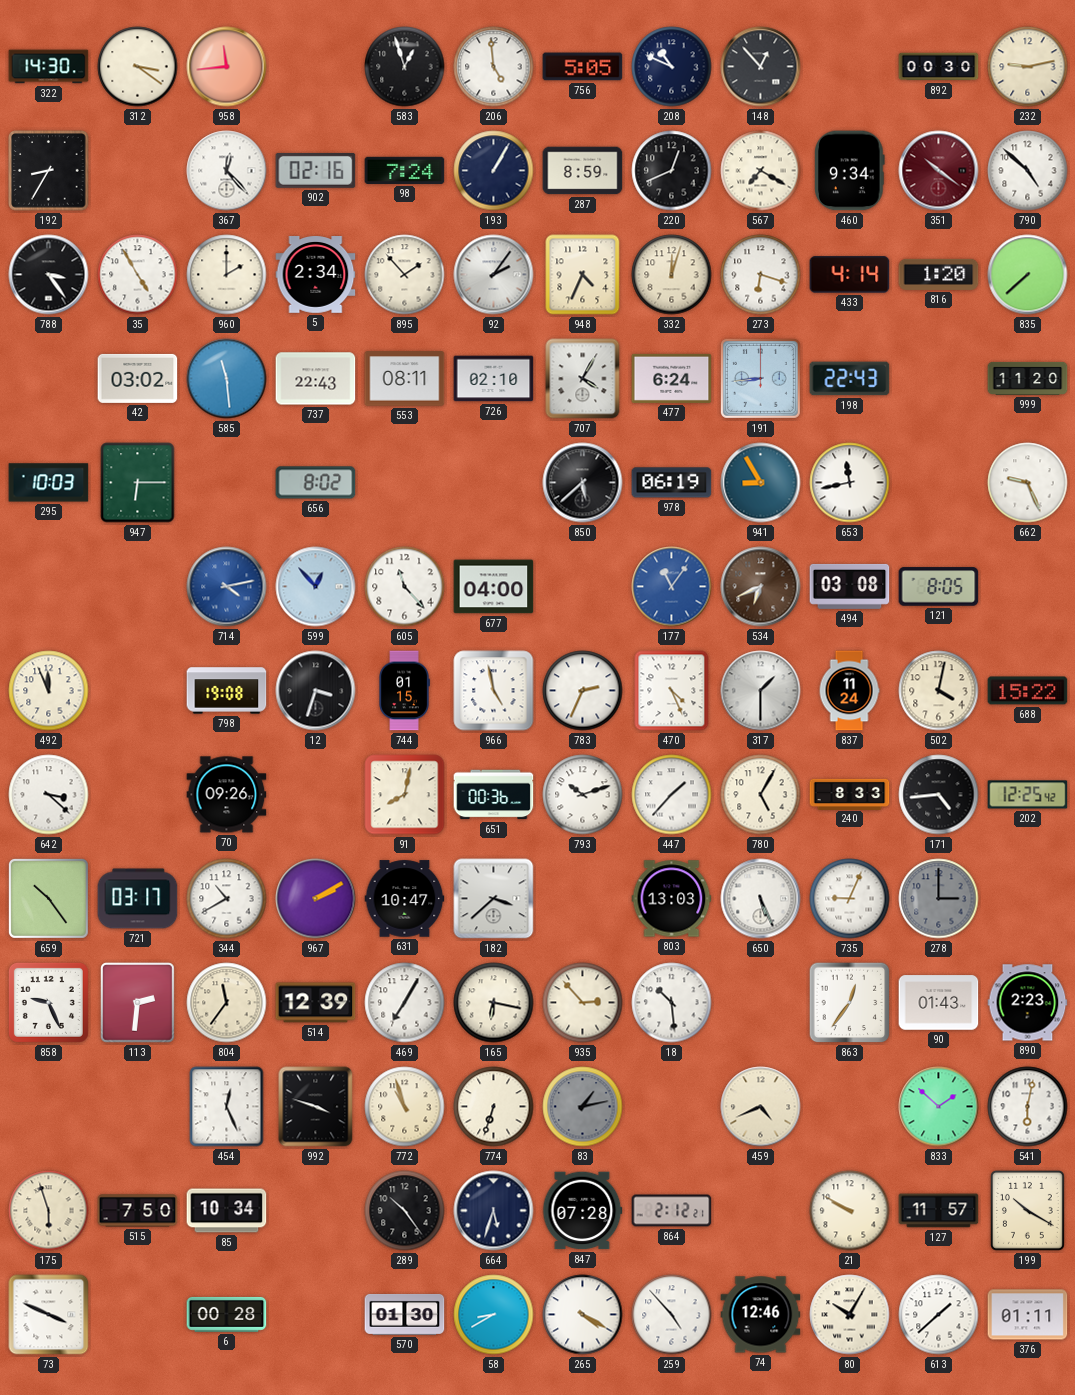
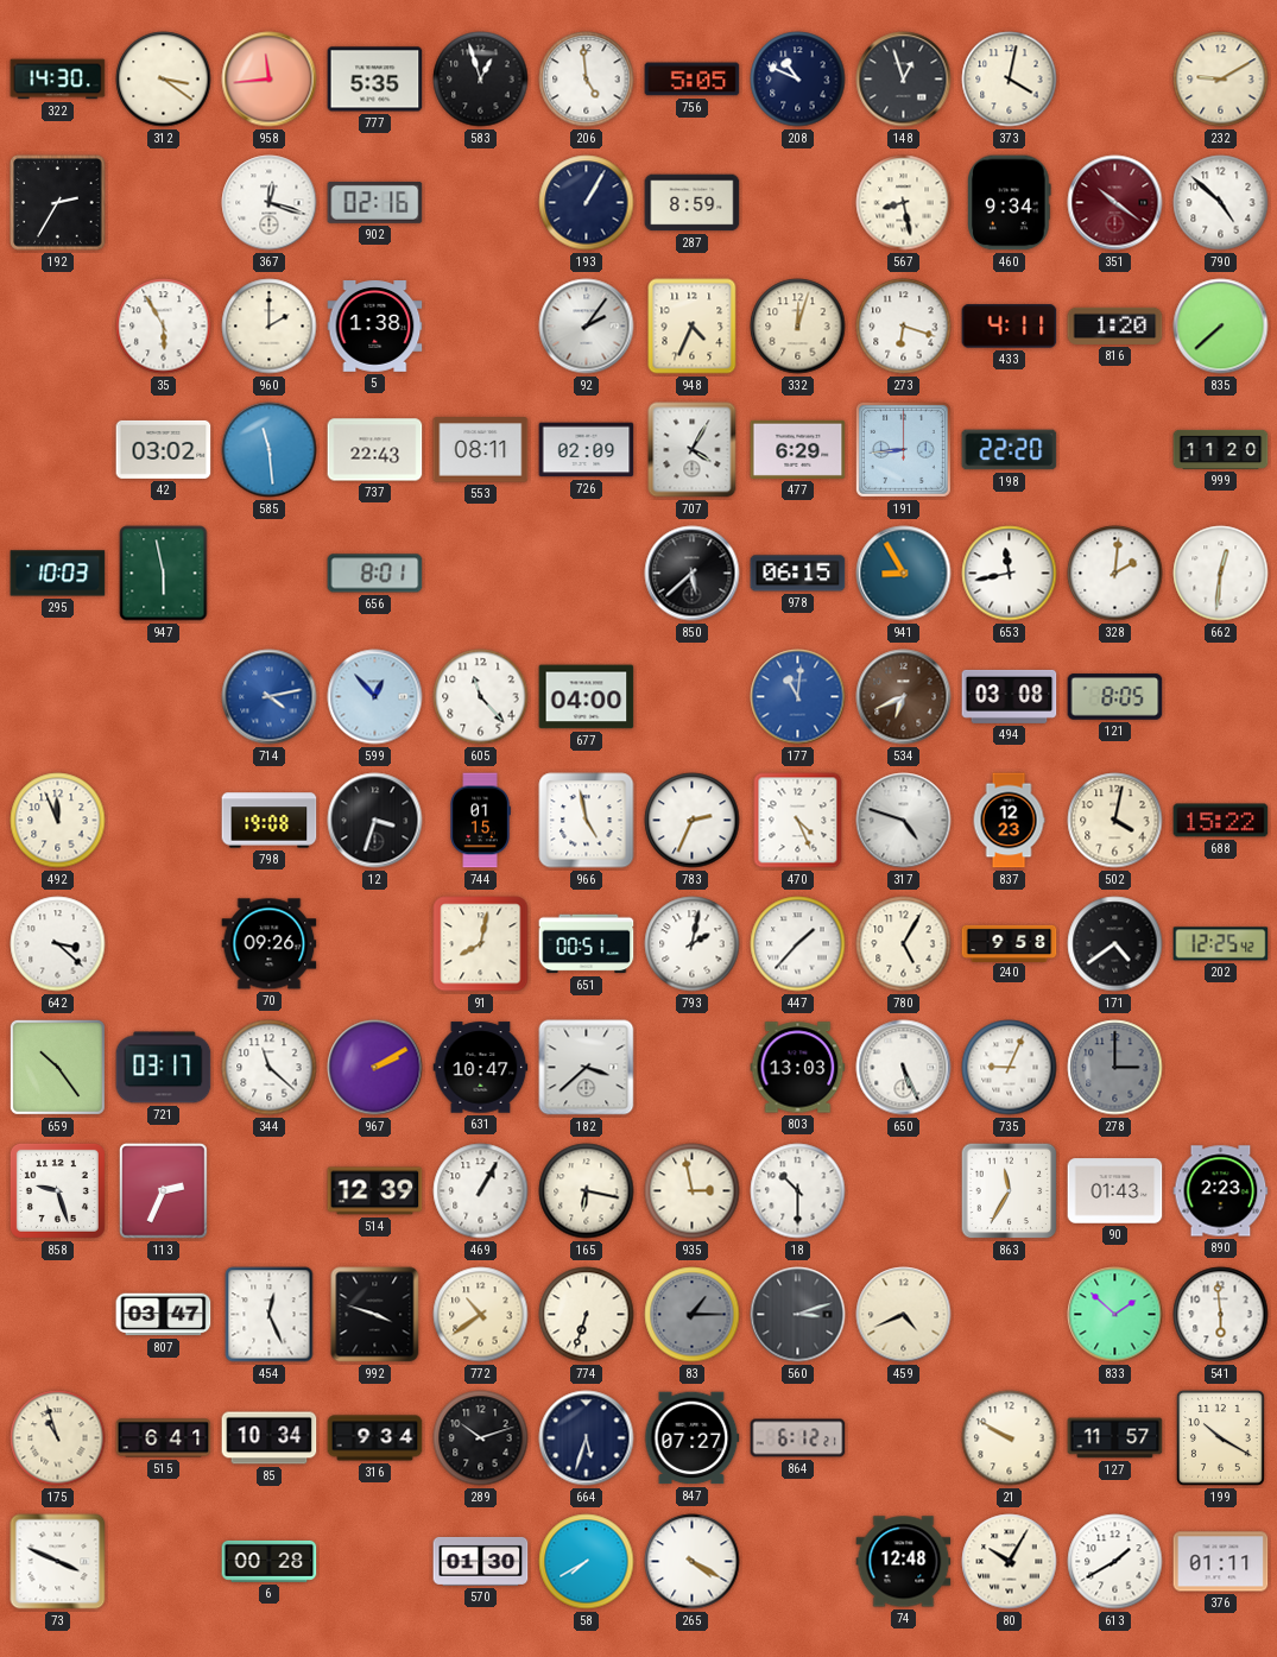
777: none -> 5:35 (375, 80)
148: 12:53 -> 12:57 (904, 80)
373: none -> 4:02 (1010, 80)
892: 00:30 -> none (939, 67)
232: 9:13 -> 9:10 (1221, 80)
192: 8:35 -> 2:35 (58, 203)
367: 12:23 -> 12:18 (270, 203)
98: 7:24 -> none (405, 170)
220: 12:41 -> none (672, 171)
567: 7:20 -> 8:28 (904, 203)
788: 3:24 -> none (49, 275)
35: 4:55 -> 5:55 (164, 327)
5: 2:34 -> 1:38 (375, 327)
895: 1:53 -> none (405, 275)
433: 4:14 -> 4:11 (1010, 327)
726: 02:10 -> 02:09 (587, 450)
477: 6:24 -> 6:29 (798, 449)
198: 22:43 -> 22:20 (1010, 450)
947: 6:15 -> 5:58 (164, 574)
656: 8:02 -> 8:01 (375, 574)
978: 06:19 -> 06:15 (798, 574)
328: none -> 2:01 (1115, 574)
662: 9:26 -> 12:31 (1221, 574)
177: 11:06 -> 11:01 (798, 697)
317: 1:30 -> 4:48 (904, 821)
837: 11:24 -> 12:23 (1009, 821)
651: 00:36 -> 00:51 (587, 944)
793: 10:12 -> 2:02 (693, 944)
240: 8:33 -> 9:58 (1010, 943)
171: 4:44 -> 4:39 (1115, 944)
344: 10:40 -> 11:22 (270, 1068)
858: 9:26 -> 9:27 (57, 1190)
113: 2:31 -> 2:34 (164, 1191)
804: 11:36 -> none (227, 1003)
469: 7:05 -> 1:05 (481, 1191)
935: 2:53 -> 2:58 (693, 1191)
18: 10:29 -> 10:30 (798, 1191)
863: 12:36 -> 11:35 (1010, 1191)
807: none -> 03:47 (164, 1315)
772: 10:57 -> 10:39 (481, 1315)
83: 1:13 -> 1:15 (693, 1315)
560: none -> 3:12 (798, 1315)
541: 6:02 -> 5:59 (1221, 1315)
175: 5:57 -> 10:57 (58, 1438)
515: 7:50 -> 6:41 (164, 1438)
316: none -> 9:34 (375, 1438)
289: 10:24 -> 10:12 (481, 1438)
847: 07:28 -> 07:27 (691, 1438)
864: 2:12 -> 6:12 (798, 1438)
58: 8:40 -> 7:40 (587, 1562)
259: 4:53 -> none (672, 1315)
74: 12:46 -> 12:48 (904, 1562)
613: 1:38 -> 1:40 (1115, 1562)
